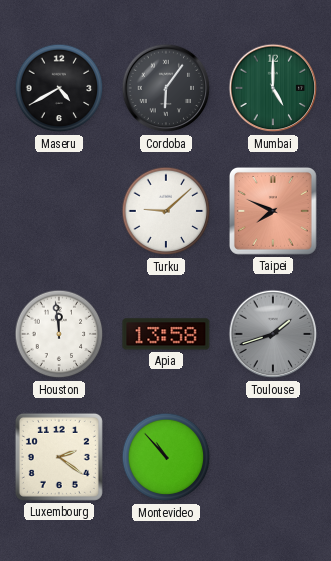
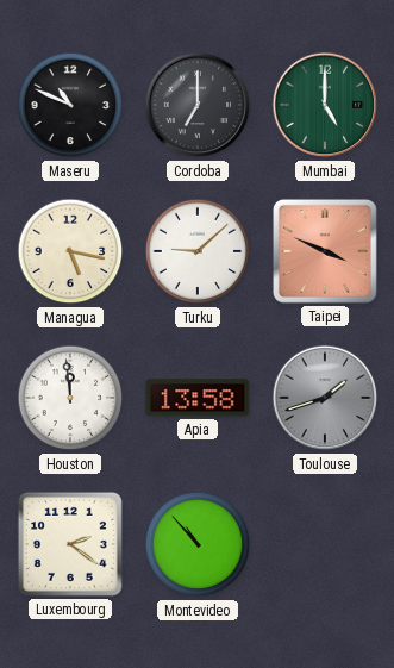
Maseru: 4:40 -> 10:49 (70, 105)
Cordoba: 6:06 -> 7:00 (198, 105)
Managua: none -> 5:17 (70, 251)
Taipei: 7:49 -> 3:49 (325, 251)
